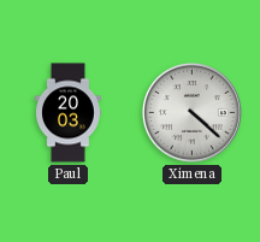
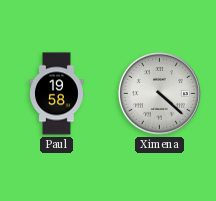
Paul: 20:03 -> 19:58 (57, 94)
